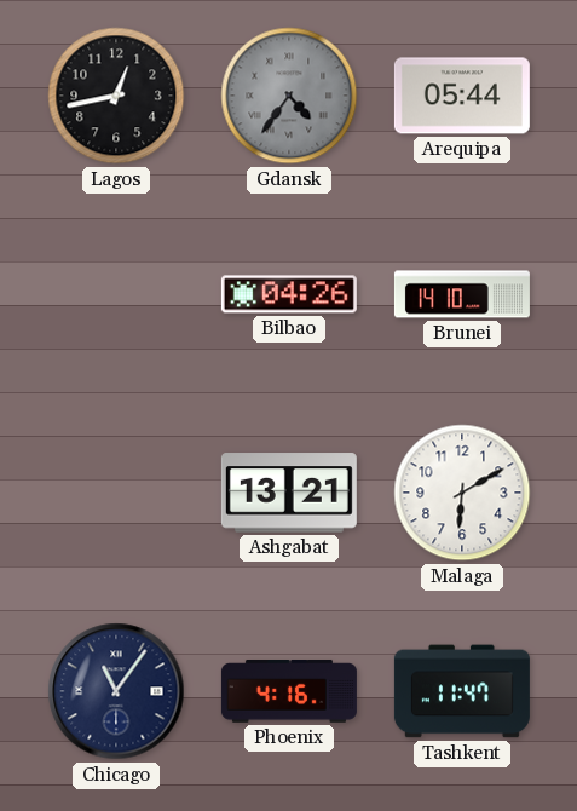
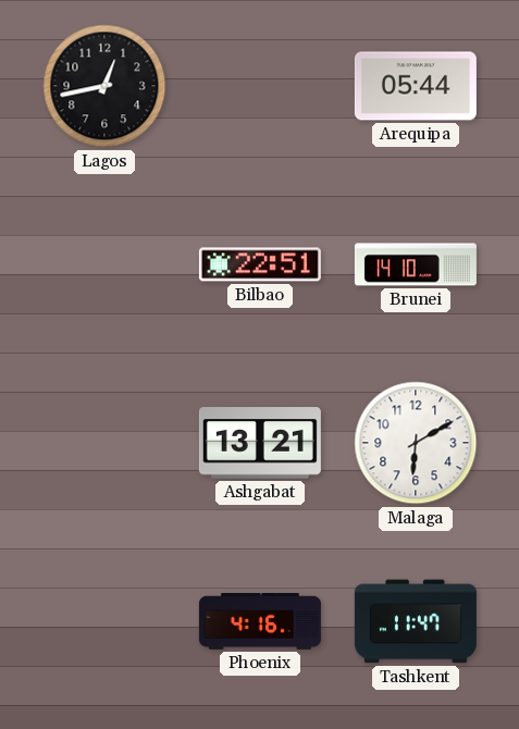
Gdansk: 4:36 -> none (289, 96)
Bilbao: 04:26 -> 22:51 (260, 264)
Chicago: 11:06 -> none (116, 691)
